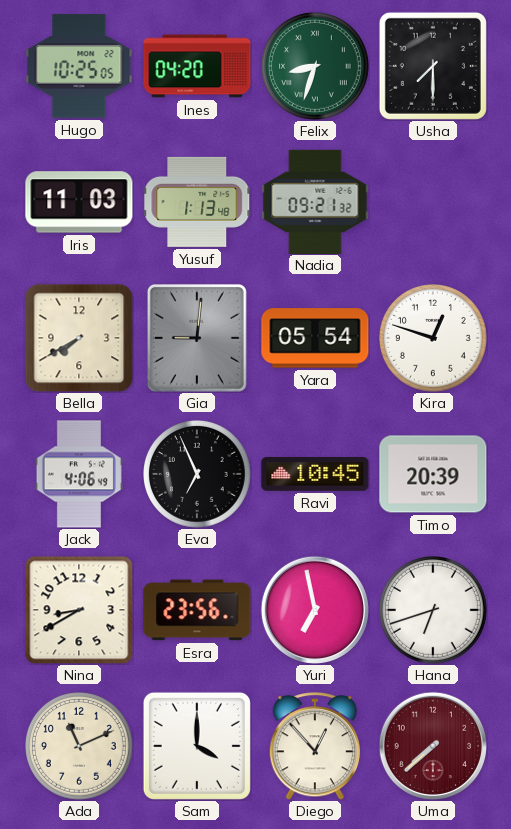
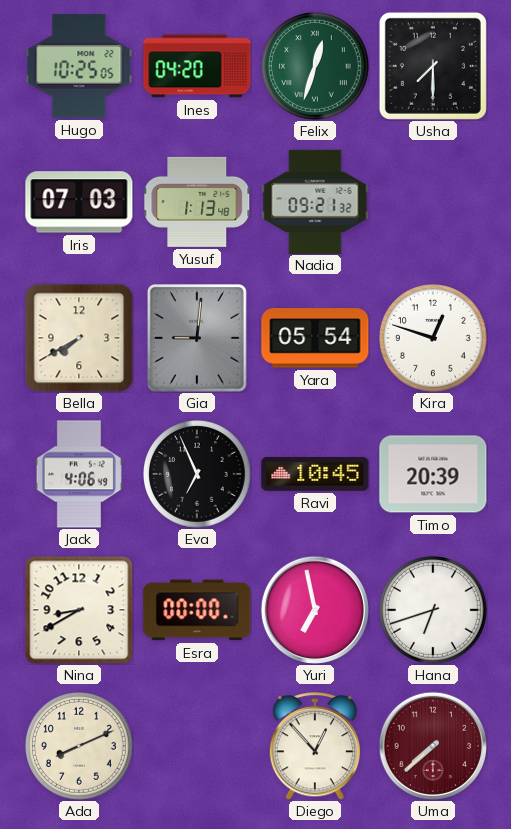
Felix: 8:33 -> 12:33 (316, 67)
Iris: 11:03 -> 07:03 (79, 202)
Esra: 23:56 -> 00:00 (197, 610)
Ada: 11:11 -> 8:11 (80, 747)
Sam: 4:00 -> none (197, 746)
